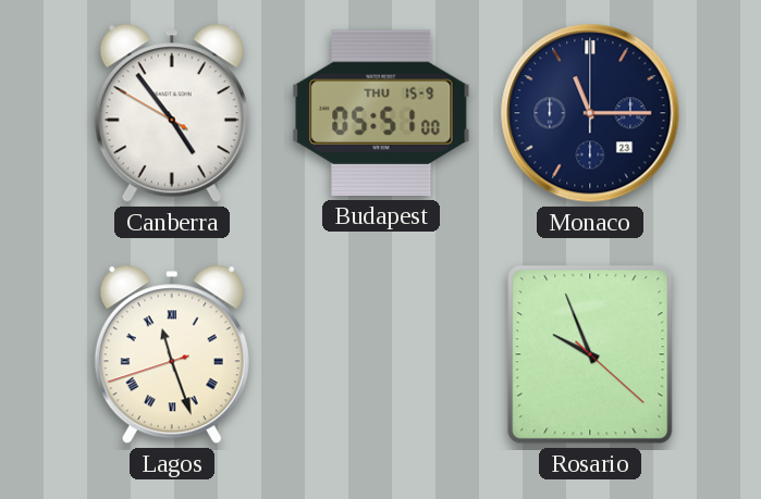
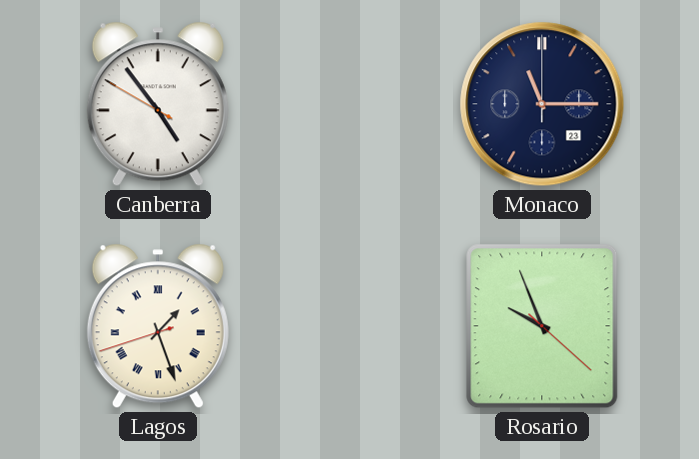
Budapest: 05:51 -> none (381, 113)
Lagos: 11:26 -> 1:26 (158, 326)
